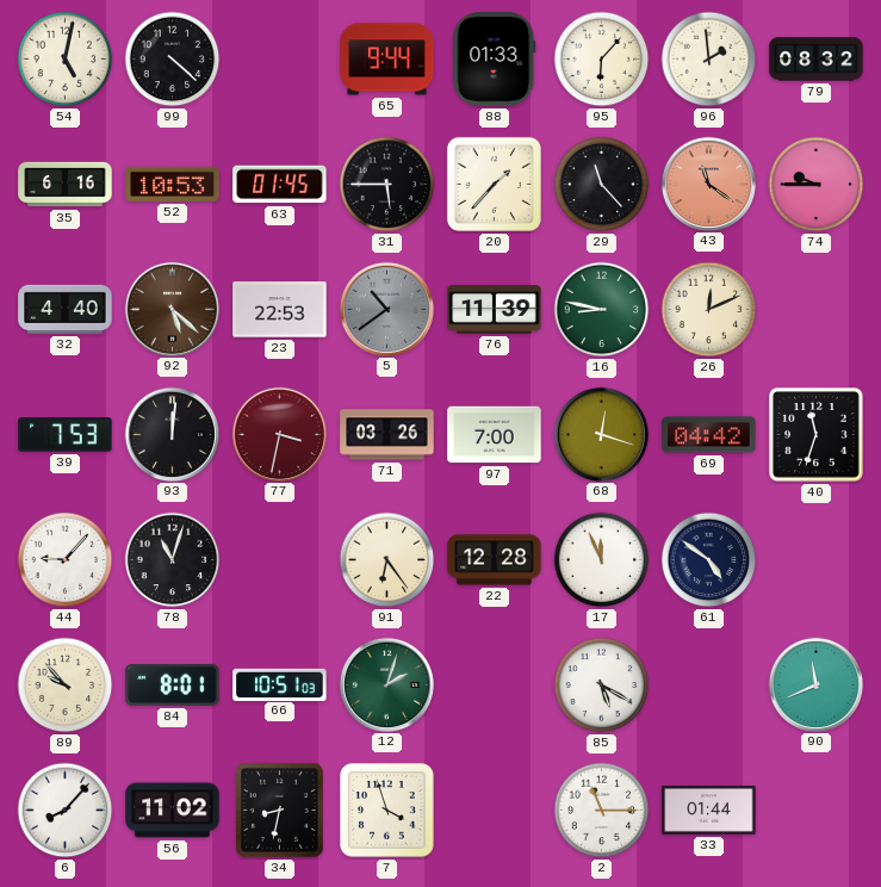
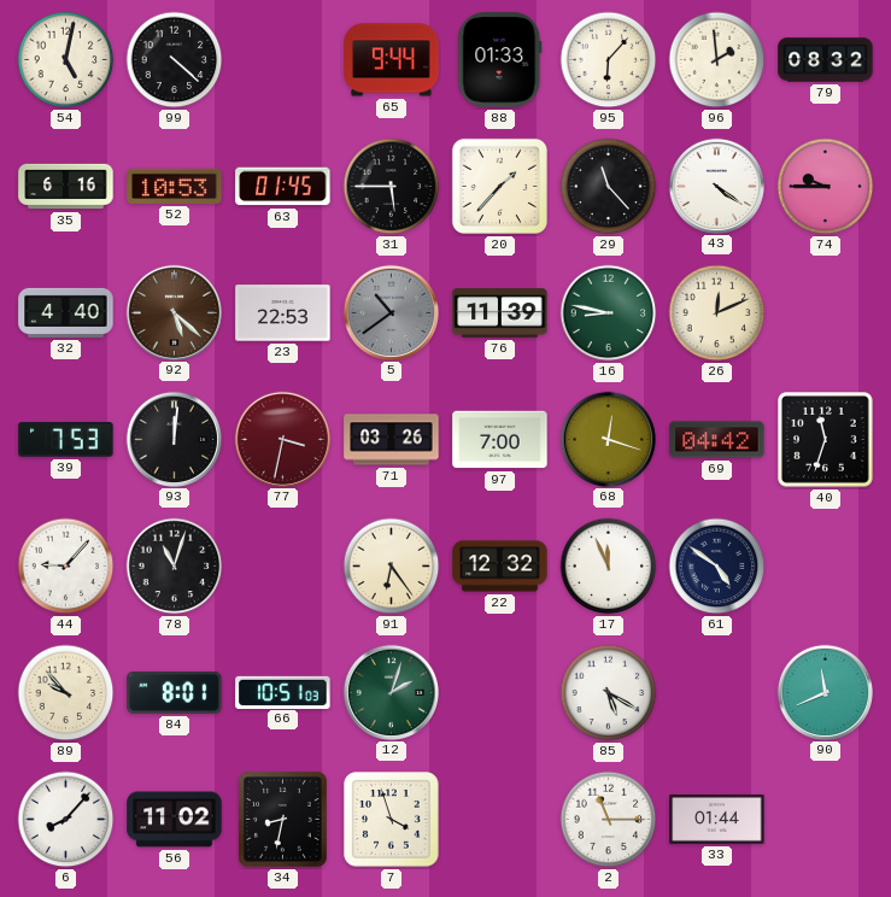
43: 11:21 -> 4:21 (716, 186)
43 dial: salmon -> white (716, 186)
22: 12:28 -> 12:32 (500, 567)
